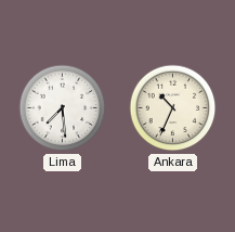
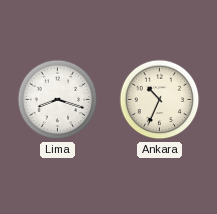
Lima: 7:29 -> 8:18 (58, 100)
